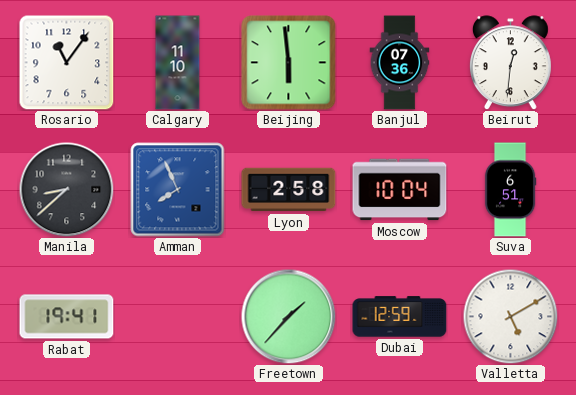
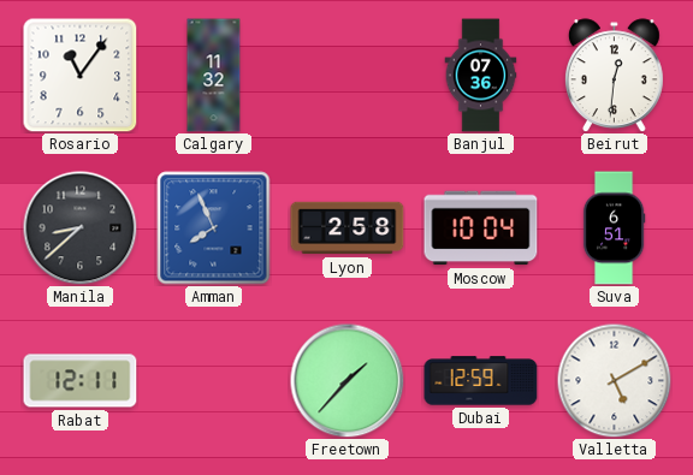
Calgary: 11:10 -> 11:32 (214, 76)
Beijing: 5:59 -> none (289, 63)
Rabat: 19:41 -> 12:11 (81, 381)
